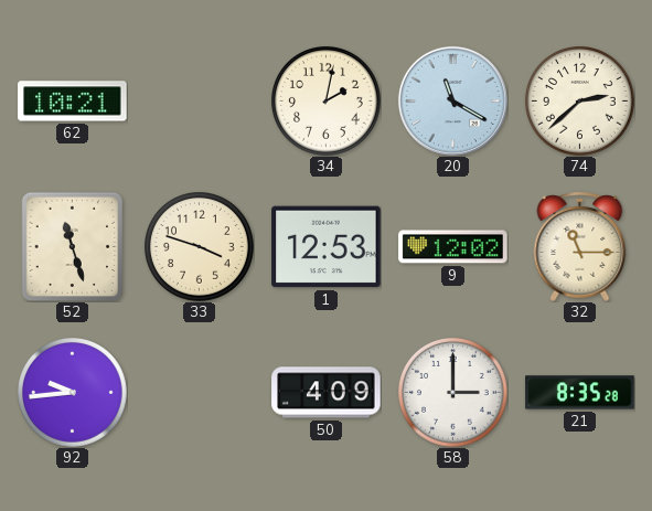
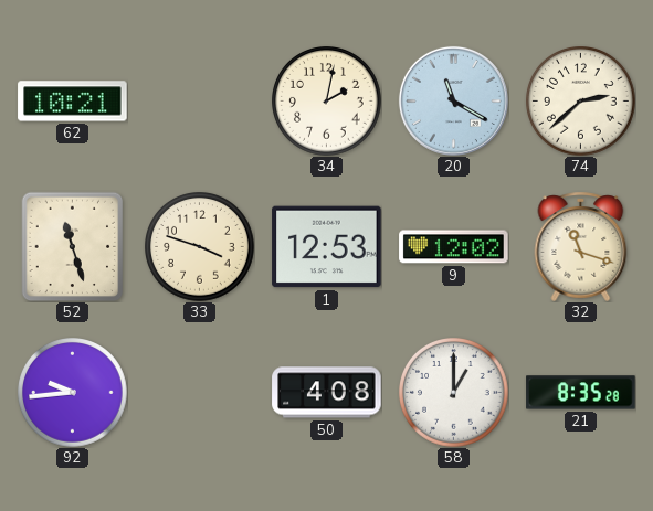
32: 11:15 -> 11:18 (581, 246)
50: 4:09 -> 4:08 (327, 393)
58: 3:00 -> 1:00 (454, 393)
